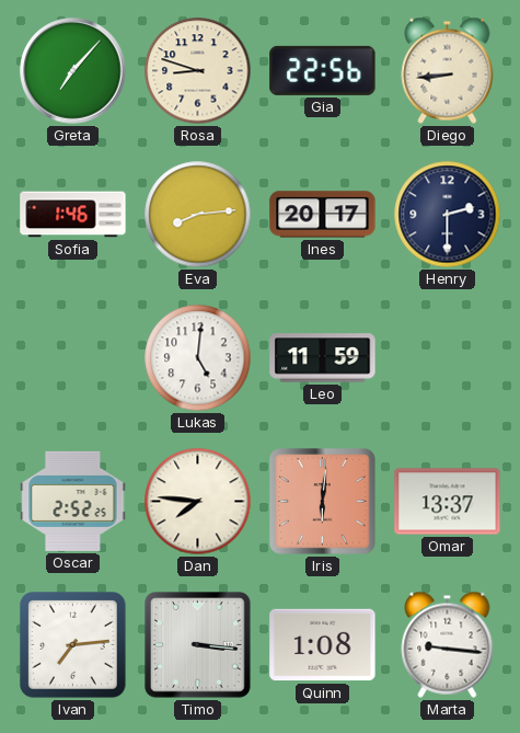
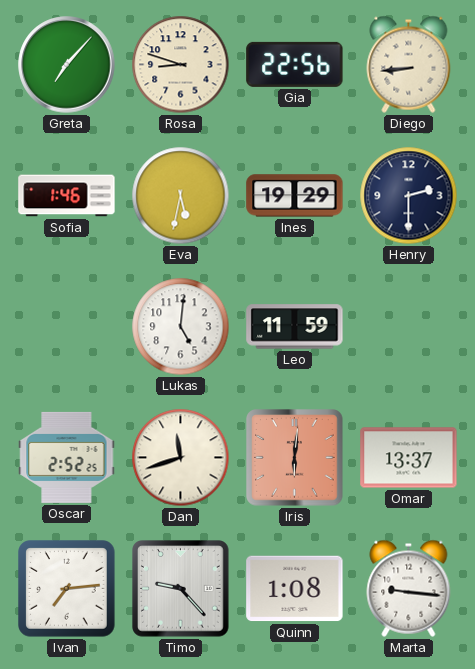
Eva: 8:14 -> 5:32 (181, 196)
Ines: 20:17 -> 19:29 (295, 196)
Dan: 7:46 -> 11:42 (181, 458)
Timo: 3:16 -> 9:23 (181, 589)
